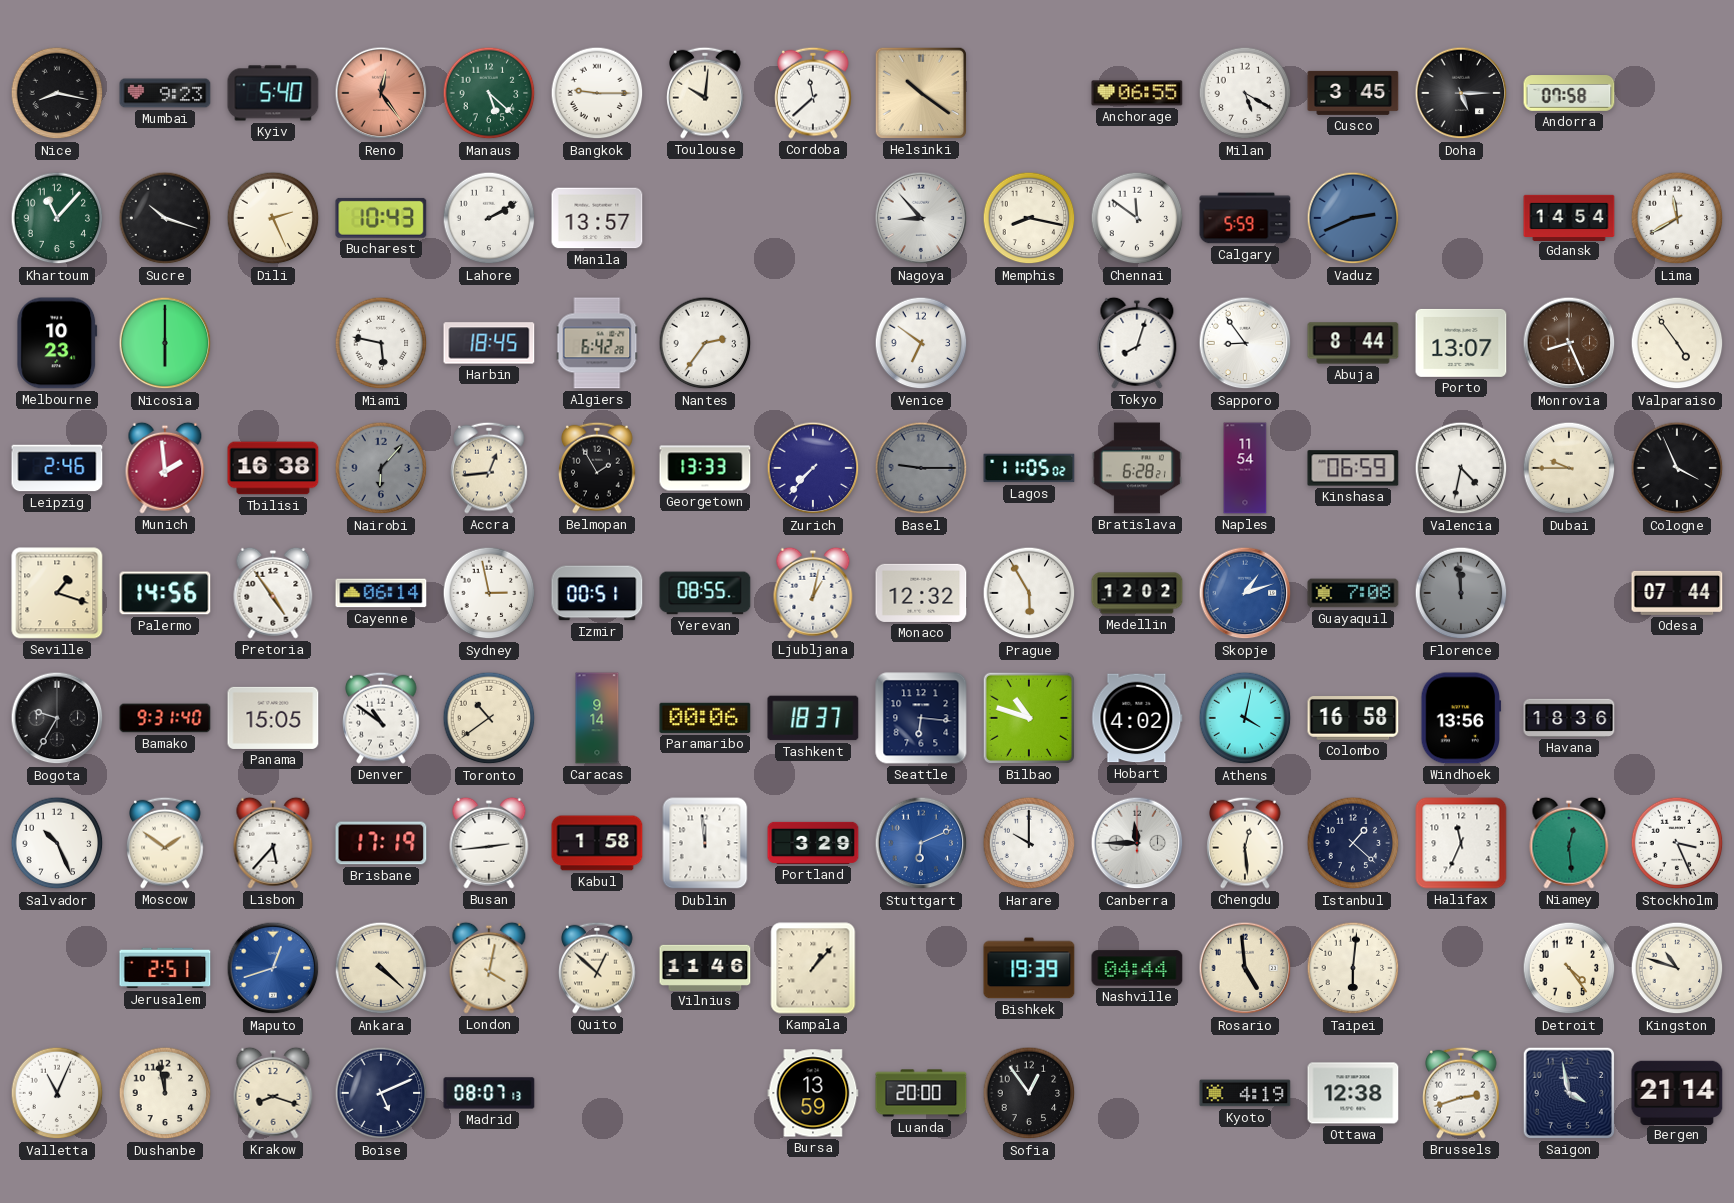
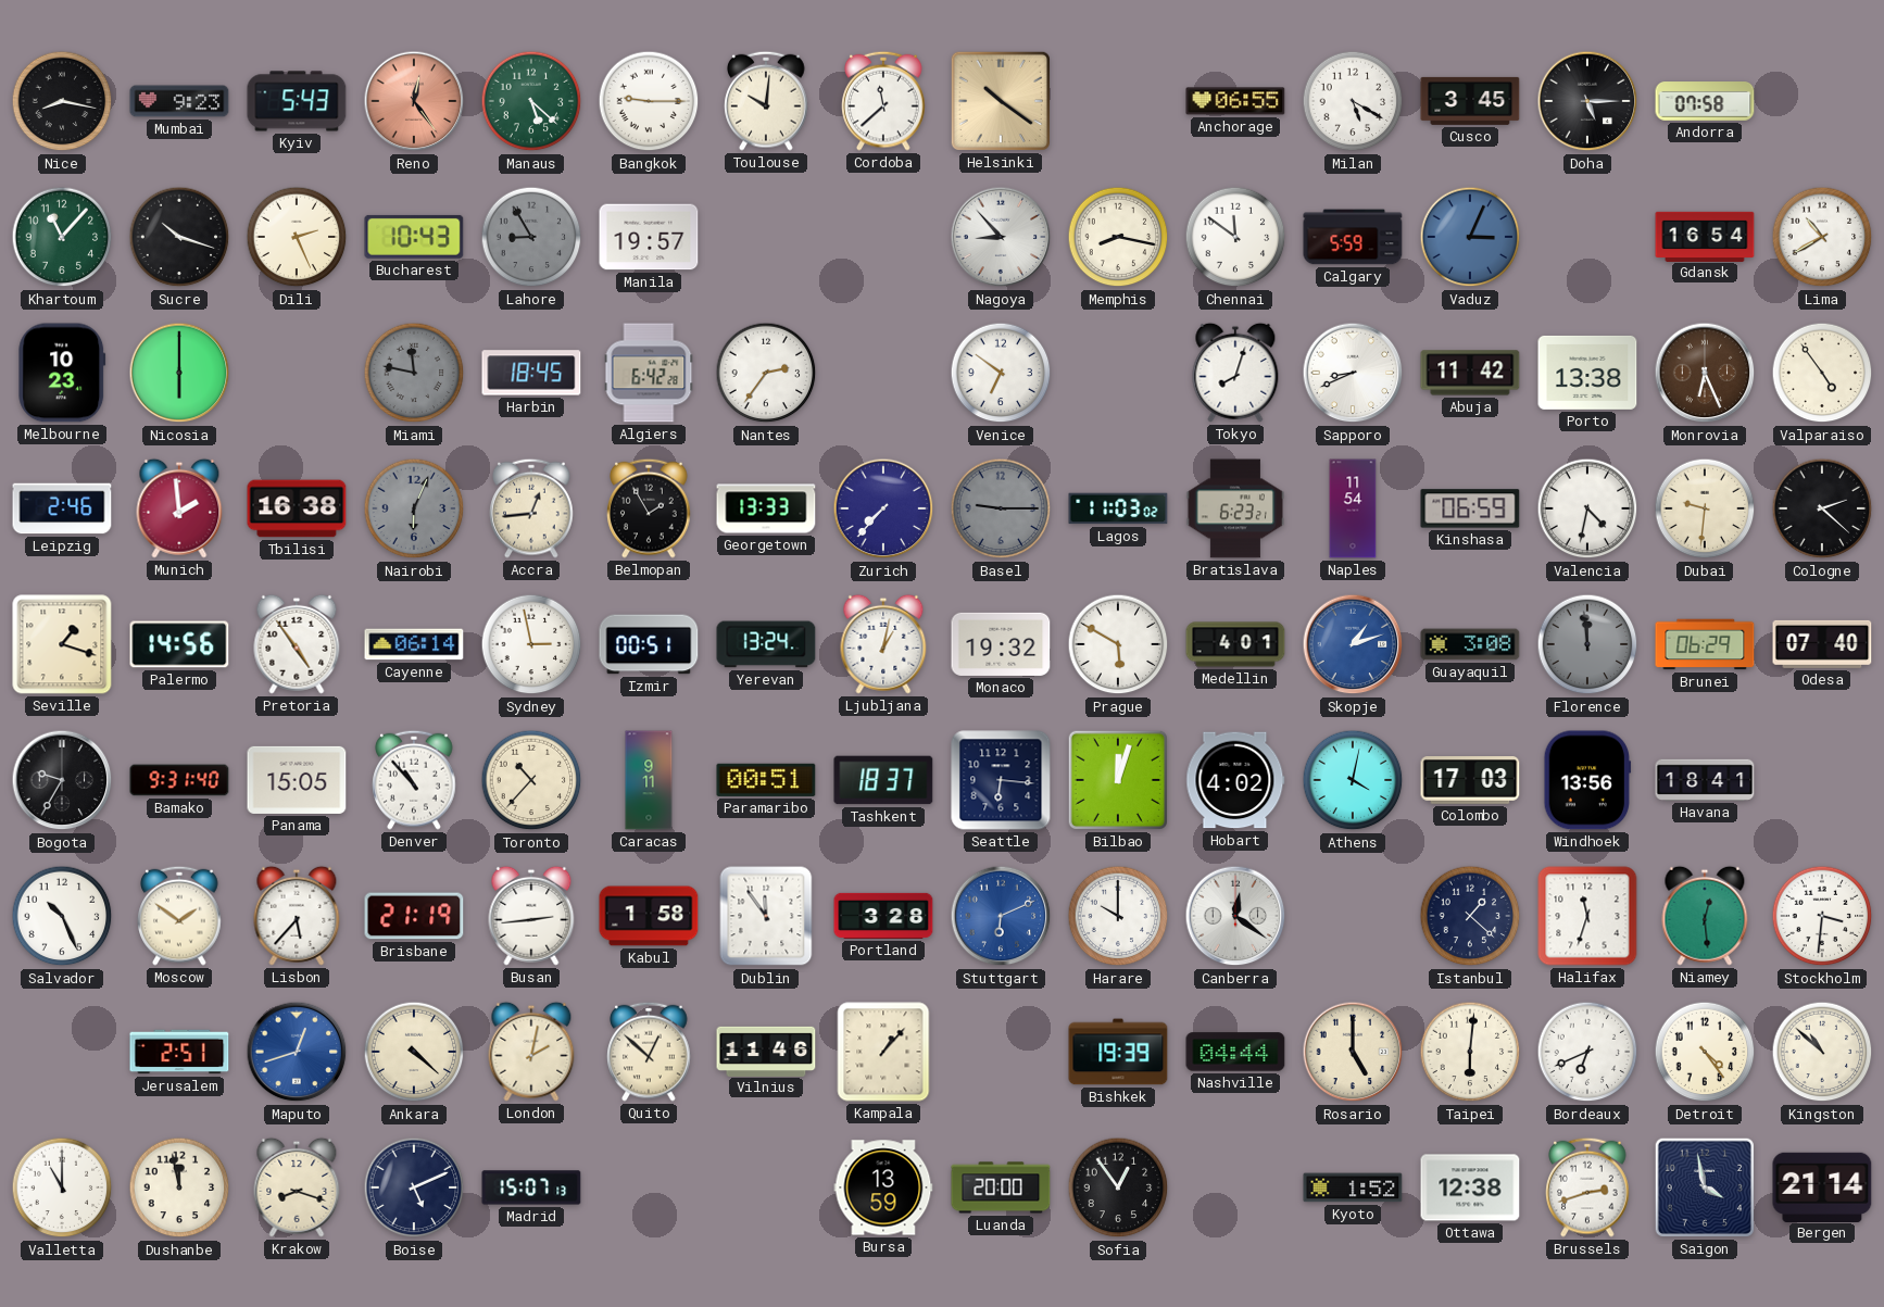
Kyiv: 5:40 -> 5:43 (297, 101)
Lahore: 2:10 -> 8:55 (531, 237)
Lahore dial: white -> grey (531, 237)
Manila: 13:57 -> 19:57 (649, 237)
Vaduz: 2:41 -> 3:04 (1470, 237)
Gdansk: 14:54 -> 16:54 (1705, 236)
Lima: 11:40 -> 10:40 (1822, 237)
Miami: 5:47 -> 11:47 (414, 373)
Miami dial: white -> grey (414, 373)
Sapporo: 8:54 -> 8:41 (1353, 373)
Abuja: 8:44 -> 11:42 (1470, 373)
Porto: 13:07 -> 13:38 (1587, 373)
Monrovia: 8:26 -> 6:26 (1705, 373)
Nairobi: 6:07 -> 6:04 (414, 508)
Lagos: 11:05 -> 11:03 (1118, 508)
Bratislava: 6:28 -> 6:23 (1235, 508)
Dubai: 9:45 -> 9:31 (1705, 508)
Cologne: 3:56 -> 2:22 (1822, 508)
Yerevan: 08:55 -> 13:24 (766, 644)
Monaco: 12:32 -> 19:32 (1001, 644)
Prague: 5:55 -> 5:50 (1118, 644)
Medellin: 12:02 -> 4:01 (1235, 644)
Guayaquil: 7:08 -> 3:08 (1470, 644)
Brunei: none -> 06:29 (1705, 644)
Odesa: 07:44 -> 07:40 (1822, 644)
Denver: 10:51 -> 10:53 (414, 780)
Toronto: 10:39 -> 10:37 (531, 780)
Caracas: 9:14 -> 9:11 (649, 780)
Paramaribo: 00:06 -> 00:51 (766, 780)
Bilbao: 10:48 -> 12:03 (1118, 780)
Colombo: 16:58 -> 17:03 (1470, 781)
Havana: 18:36 -> 18:41 (1705, 780)
Brisbane: 17:19 -> 21:19 (414, 916)
Dublin: 11:59 -> 11:54 (766, 916)
Portland: 3:29 -> 3:28 (883, 916)
Canberra: 11:45 -> 12:21 (1235, 916)
Chengdu: 12:29 -> none (1245, 843)
Halifax: 11:34 -> 11:33 (1587, 916)
Stockholm: 3:26 -> 3:31 (1822, 916)
London: 4:02 -> 2:02 (531, 1052)
Rosario: 4:59 -> 5:00 (1353, 1052)
Bordeaux: none -> 6:41 (1587, 1052)
Kingston: 10:48 -> 10:52 (1822, 1052)
Valletta: 11:04 -> 11:00 (62, 1187)
Madrid: 08:07 -> 15:07 (531, 1187)
Kyoto: 4:19 -> 1:52 (1353, 1187)
